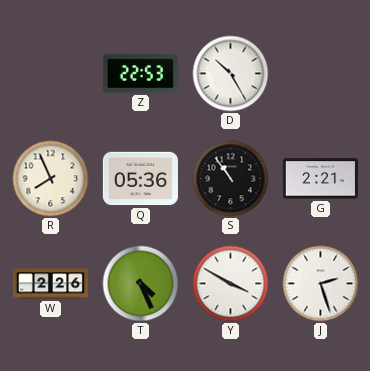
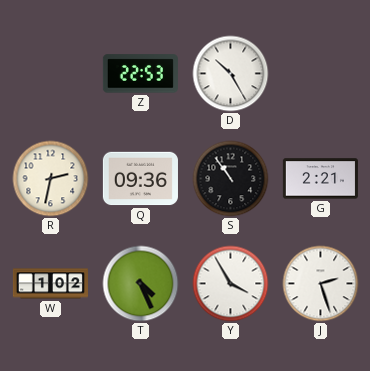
R: 7:56 -> 2:32 (51, 179)
Q: 05:36 -> 09:36 (140, 179)
W: 2:26 -> 1:02 (50, 284)
Y: 3:50 -> 3:55 (231, 284)
